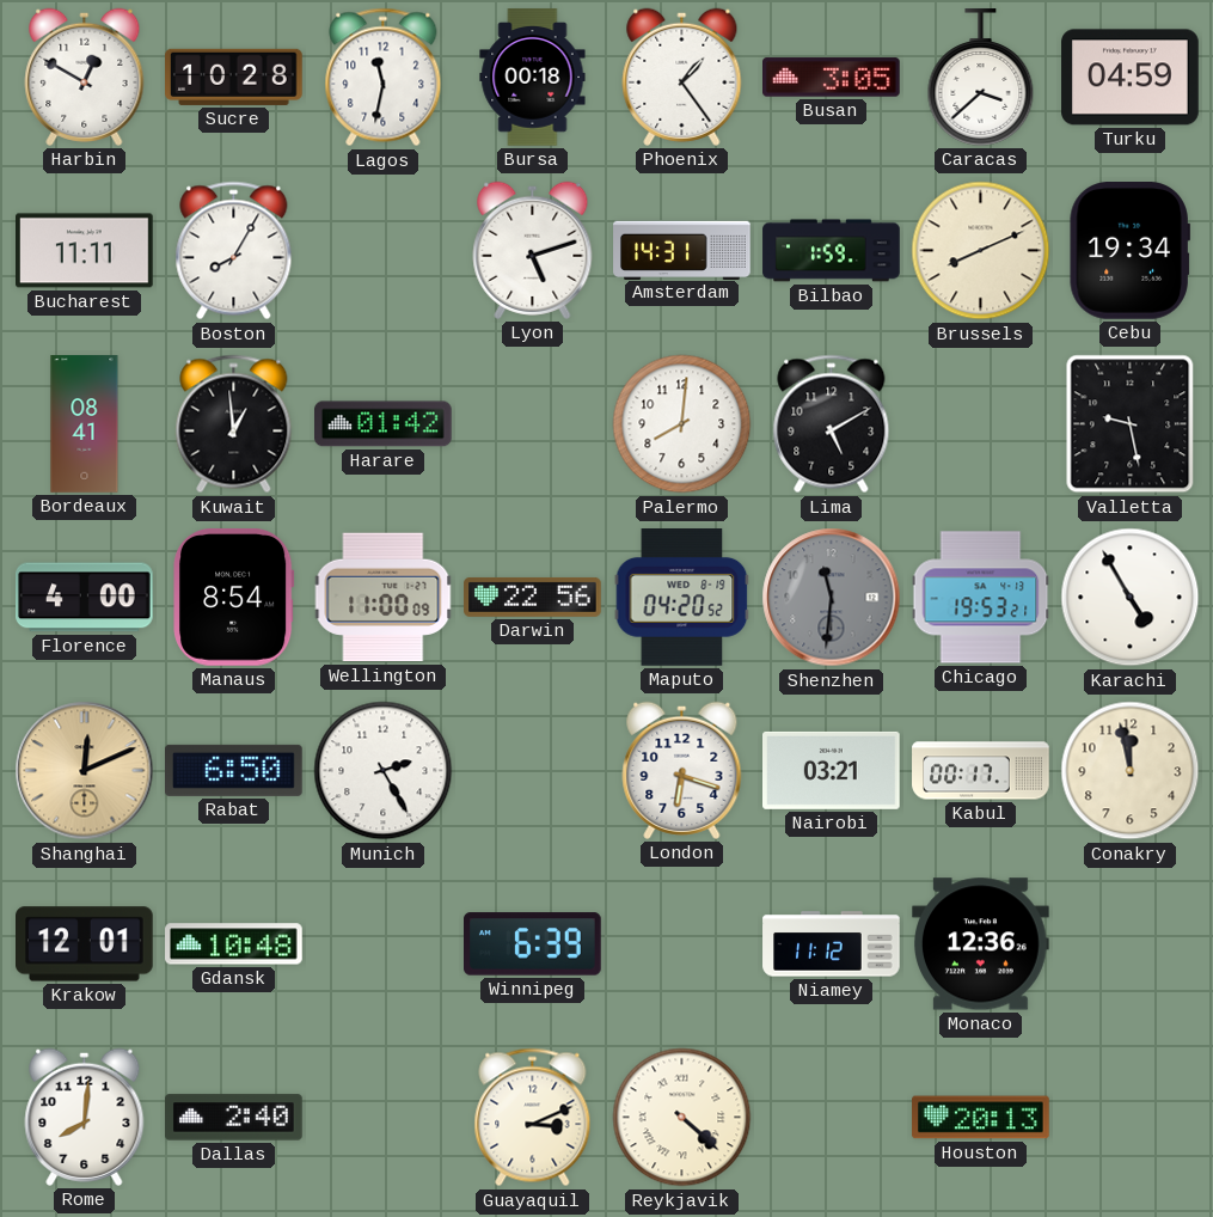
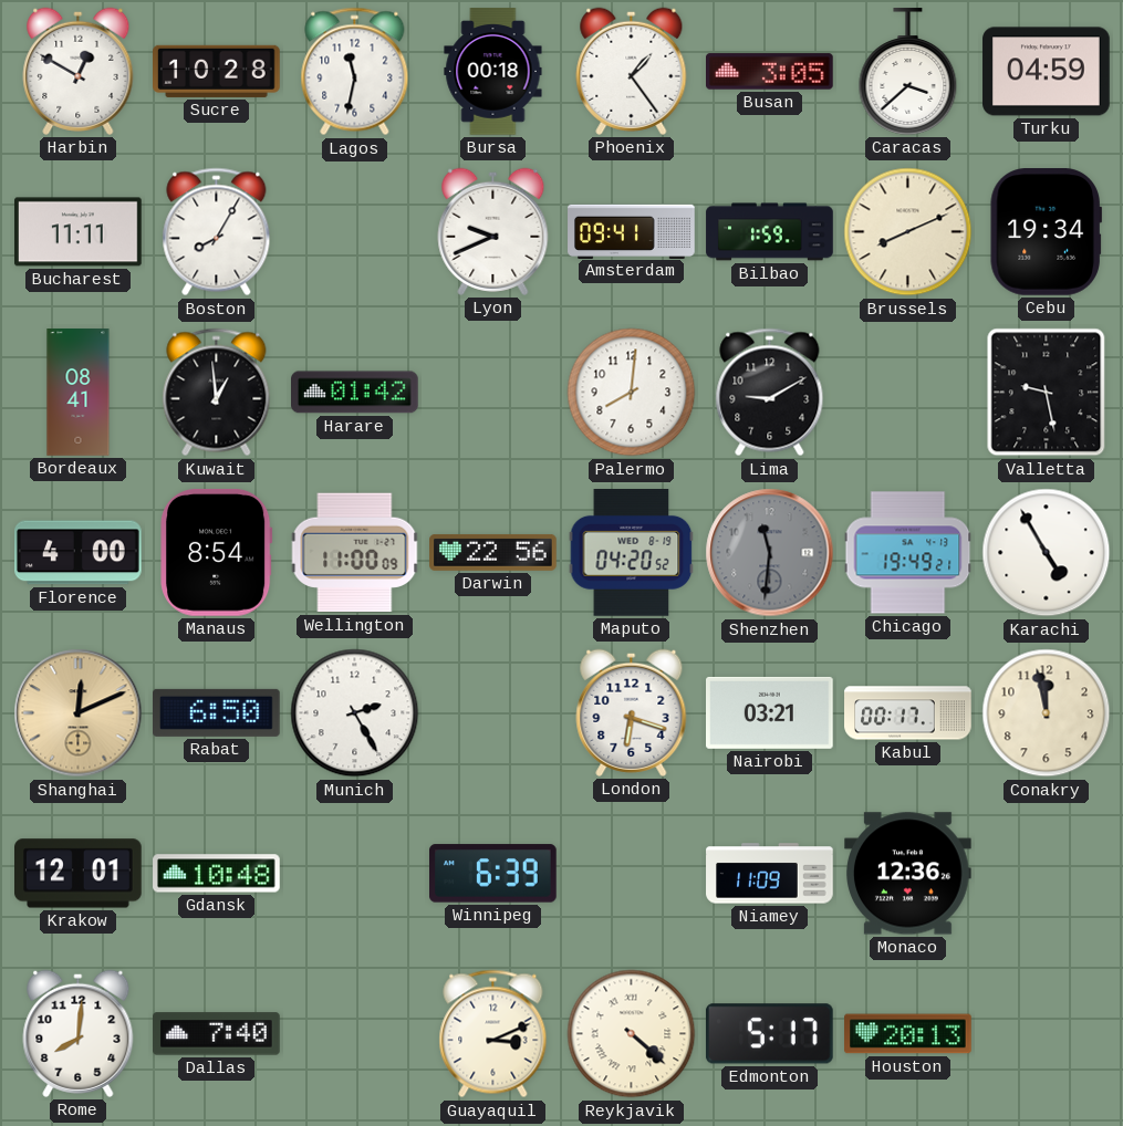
Lyon: 5:12 -> 9:41 (493, 231)
Amsterdam: 14:31 -> 09:41 (632, 231)
Lima: 5:10 -> 9:10 (770, 393)
Chicago: 19:53 -> 19:49 (908, 553)
Niamey: 11:12 -> 11:09 (770, 874)
Dallas: 2:40 -> 7:40 (217, 1034)
Edmonton: none -> 5:17 (769, 1034)
